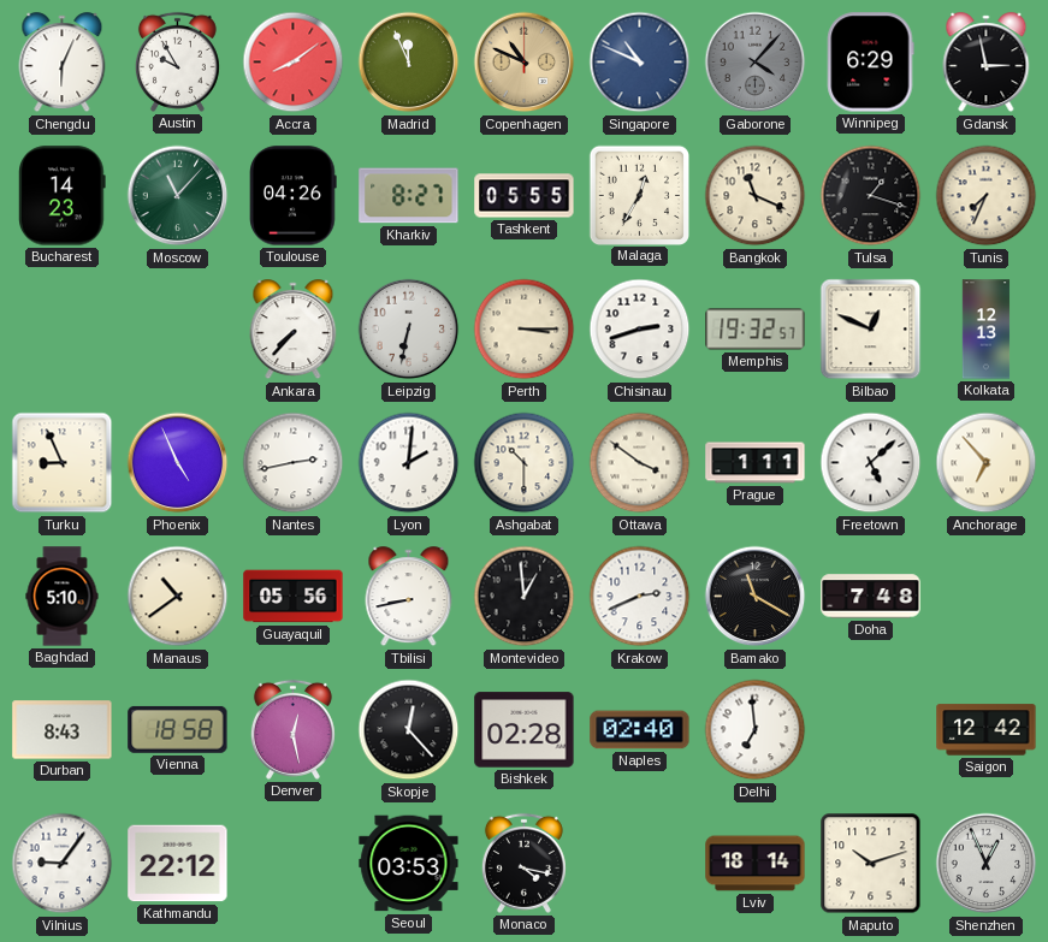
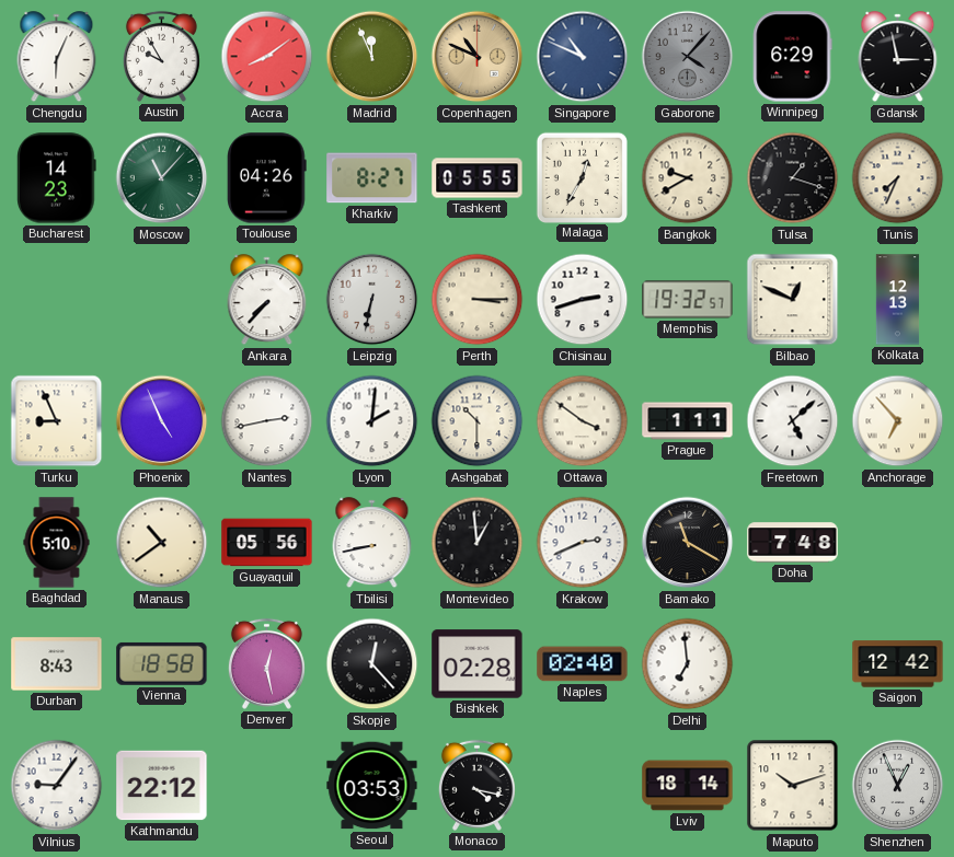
Bangkok: 11:19 -> 9:40 (688, 178)
